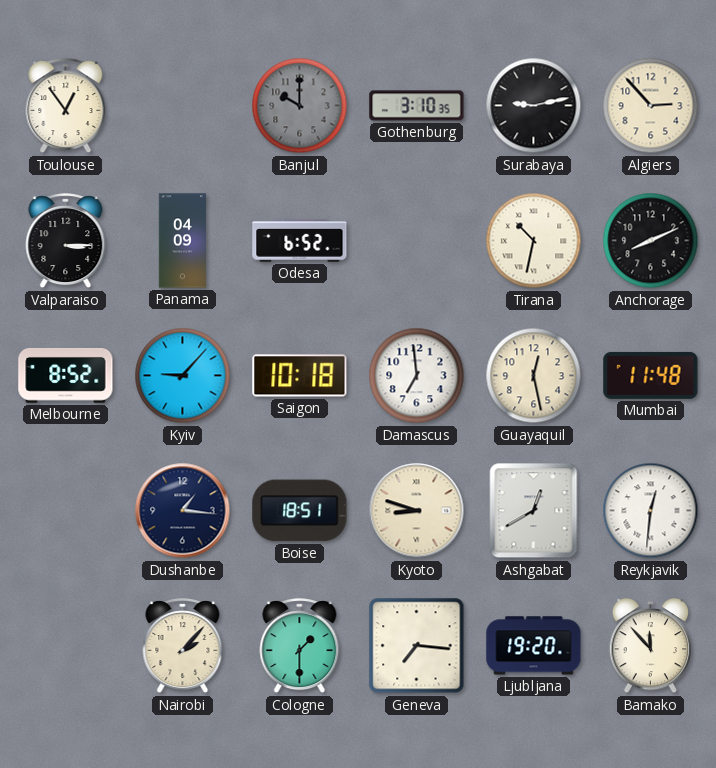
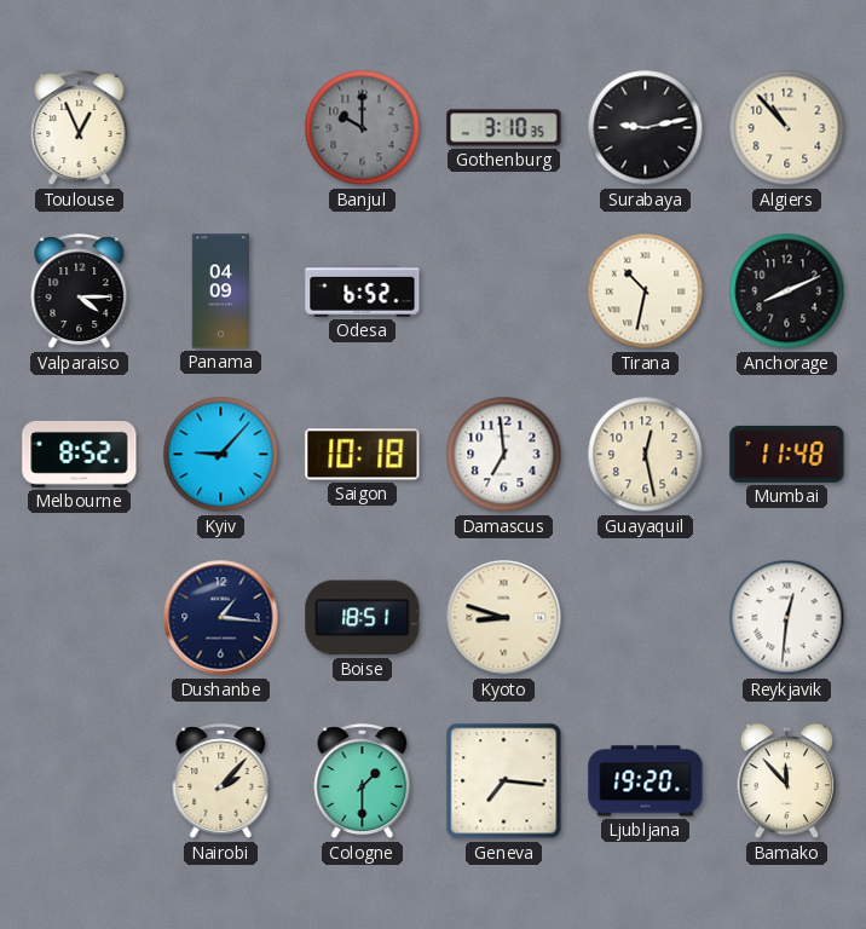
Toulouse: 12:54 -> 12:56 (80, 128)
Algiers: 2:53 -> 10:53 (787, 128)
Valparaiso: 3:15 -> 4:15 (80, 292)
Ashgabat: 12:40 -> none (534, 511)
